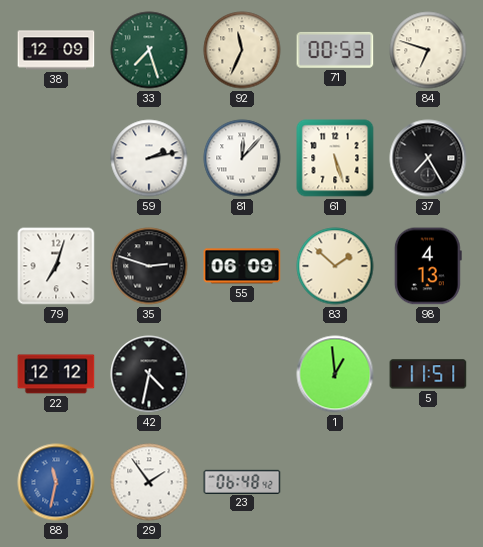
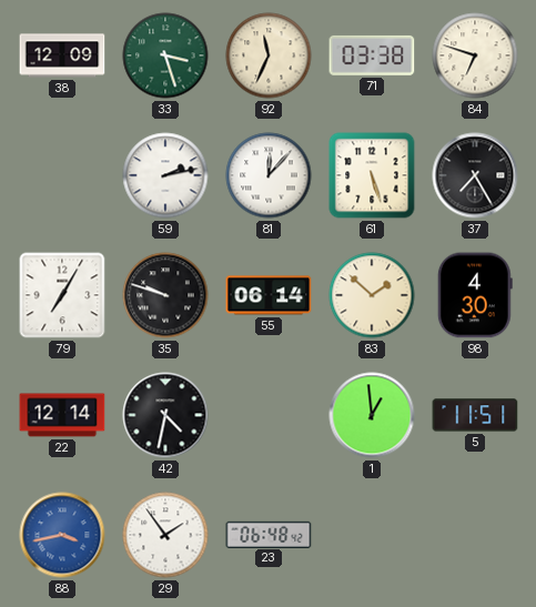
33: 7:27 -> 3:27 (165, 55)
71: 00:53 -> 03:38 (372, 55)
79: 7:03 -> 7:05 (62, 295)
35: 2:48 -> 9:48 (165, 295)
55: 06:09 -> 06:14 (269, 295)
98: 4:13 -> 4:30 (475, 295)
22: 12:12 -> 12:14 (62, 415)
88: 11:32 -> 3:43 (62, 535)
